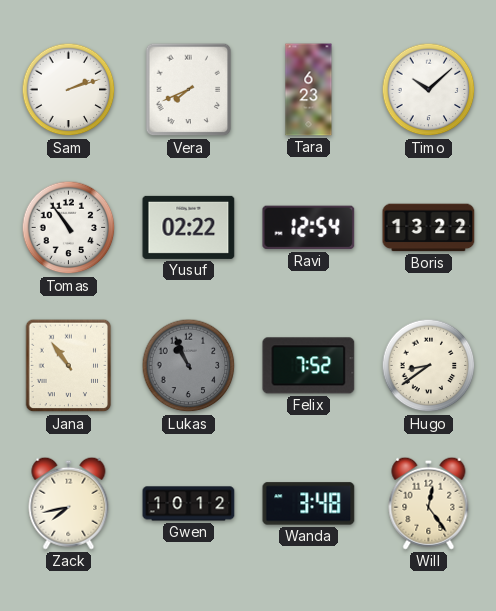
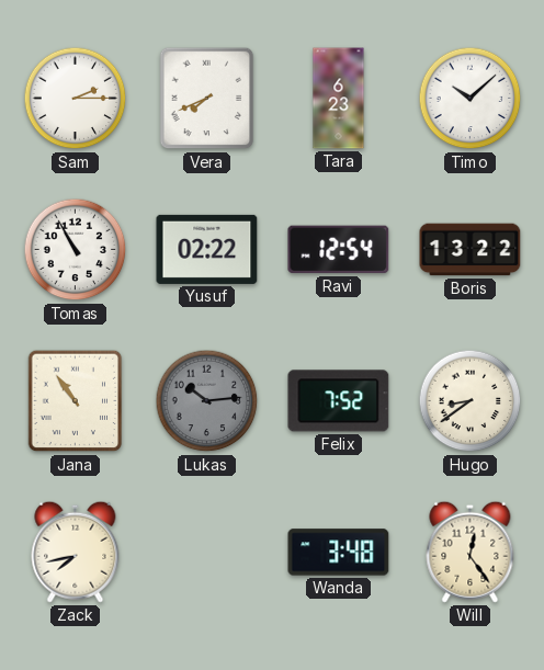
Sam: 2:12 -> 2:15 (76, 99)
Tomas: 10:54 -> 10:55 (76, 250)
Lukas: 10:56 -> 10:14 (207, 401)
Gwen: 10:12 -> none (189, 504)
